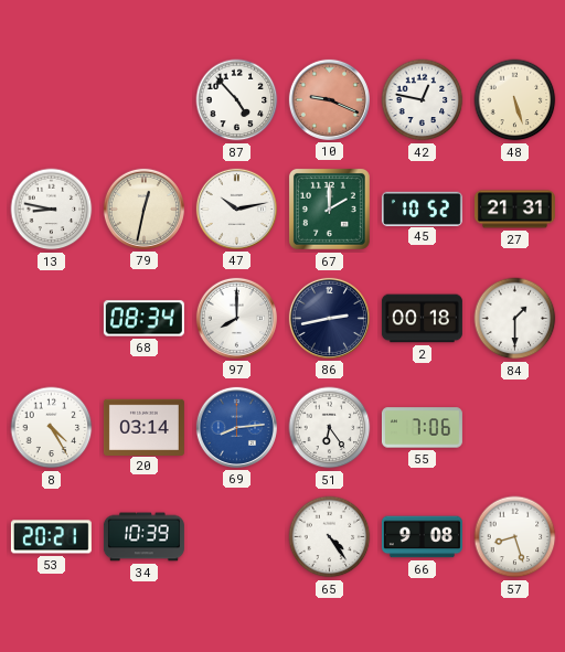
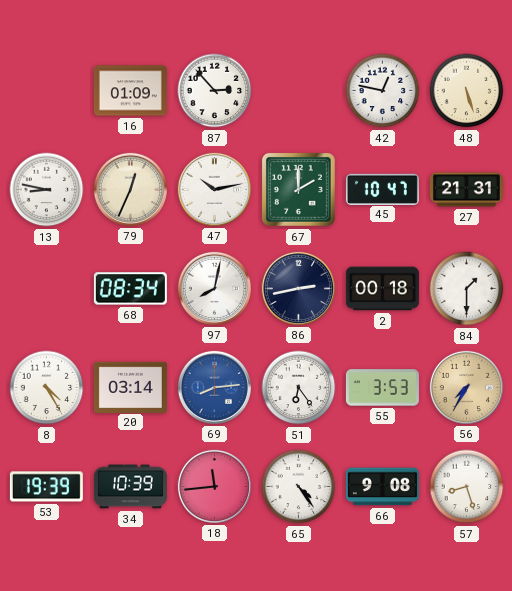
16: none -> 01:09 (130, 91)
87: 4:53 -> 2:53 (215, 91)
10: 9:19 -> none (329, 99)
79: 12:32 -> 12:34 (130, 189)
45: 10:52 -> 10:47 (382, 189)
97: 8:00 -> 8:02 (214, 288)
55: 7:06 -> 3:53 (382, 388)
56: none -> 7:35 (466, 387)
53: 20:21 -> 19:39 (46, 487)
18: none -> 11:44 (214, 486)
